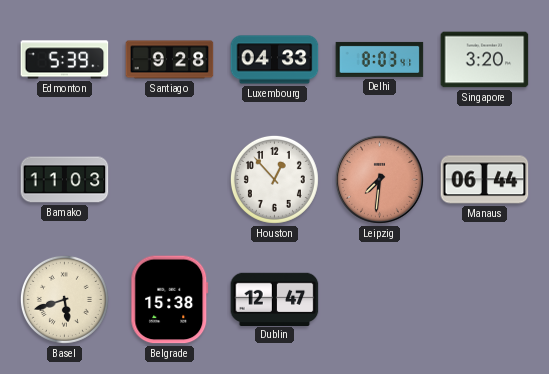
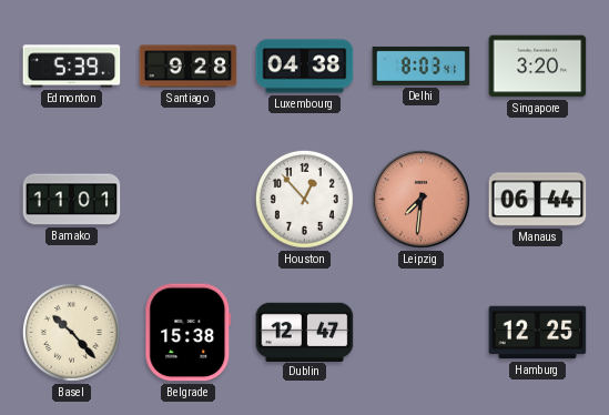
Luxembourg: 04:33 -> 04:38 (305, 67)
Bamako: 11:03 -> 11:01 (72, 200)
Basel: 5:42 -> 10:23 (71, 332)
Hamburg: none -> 12:25 (538, 333)
